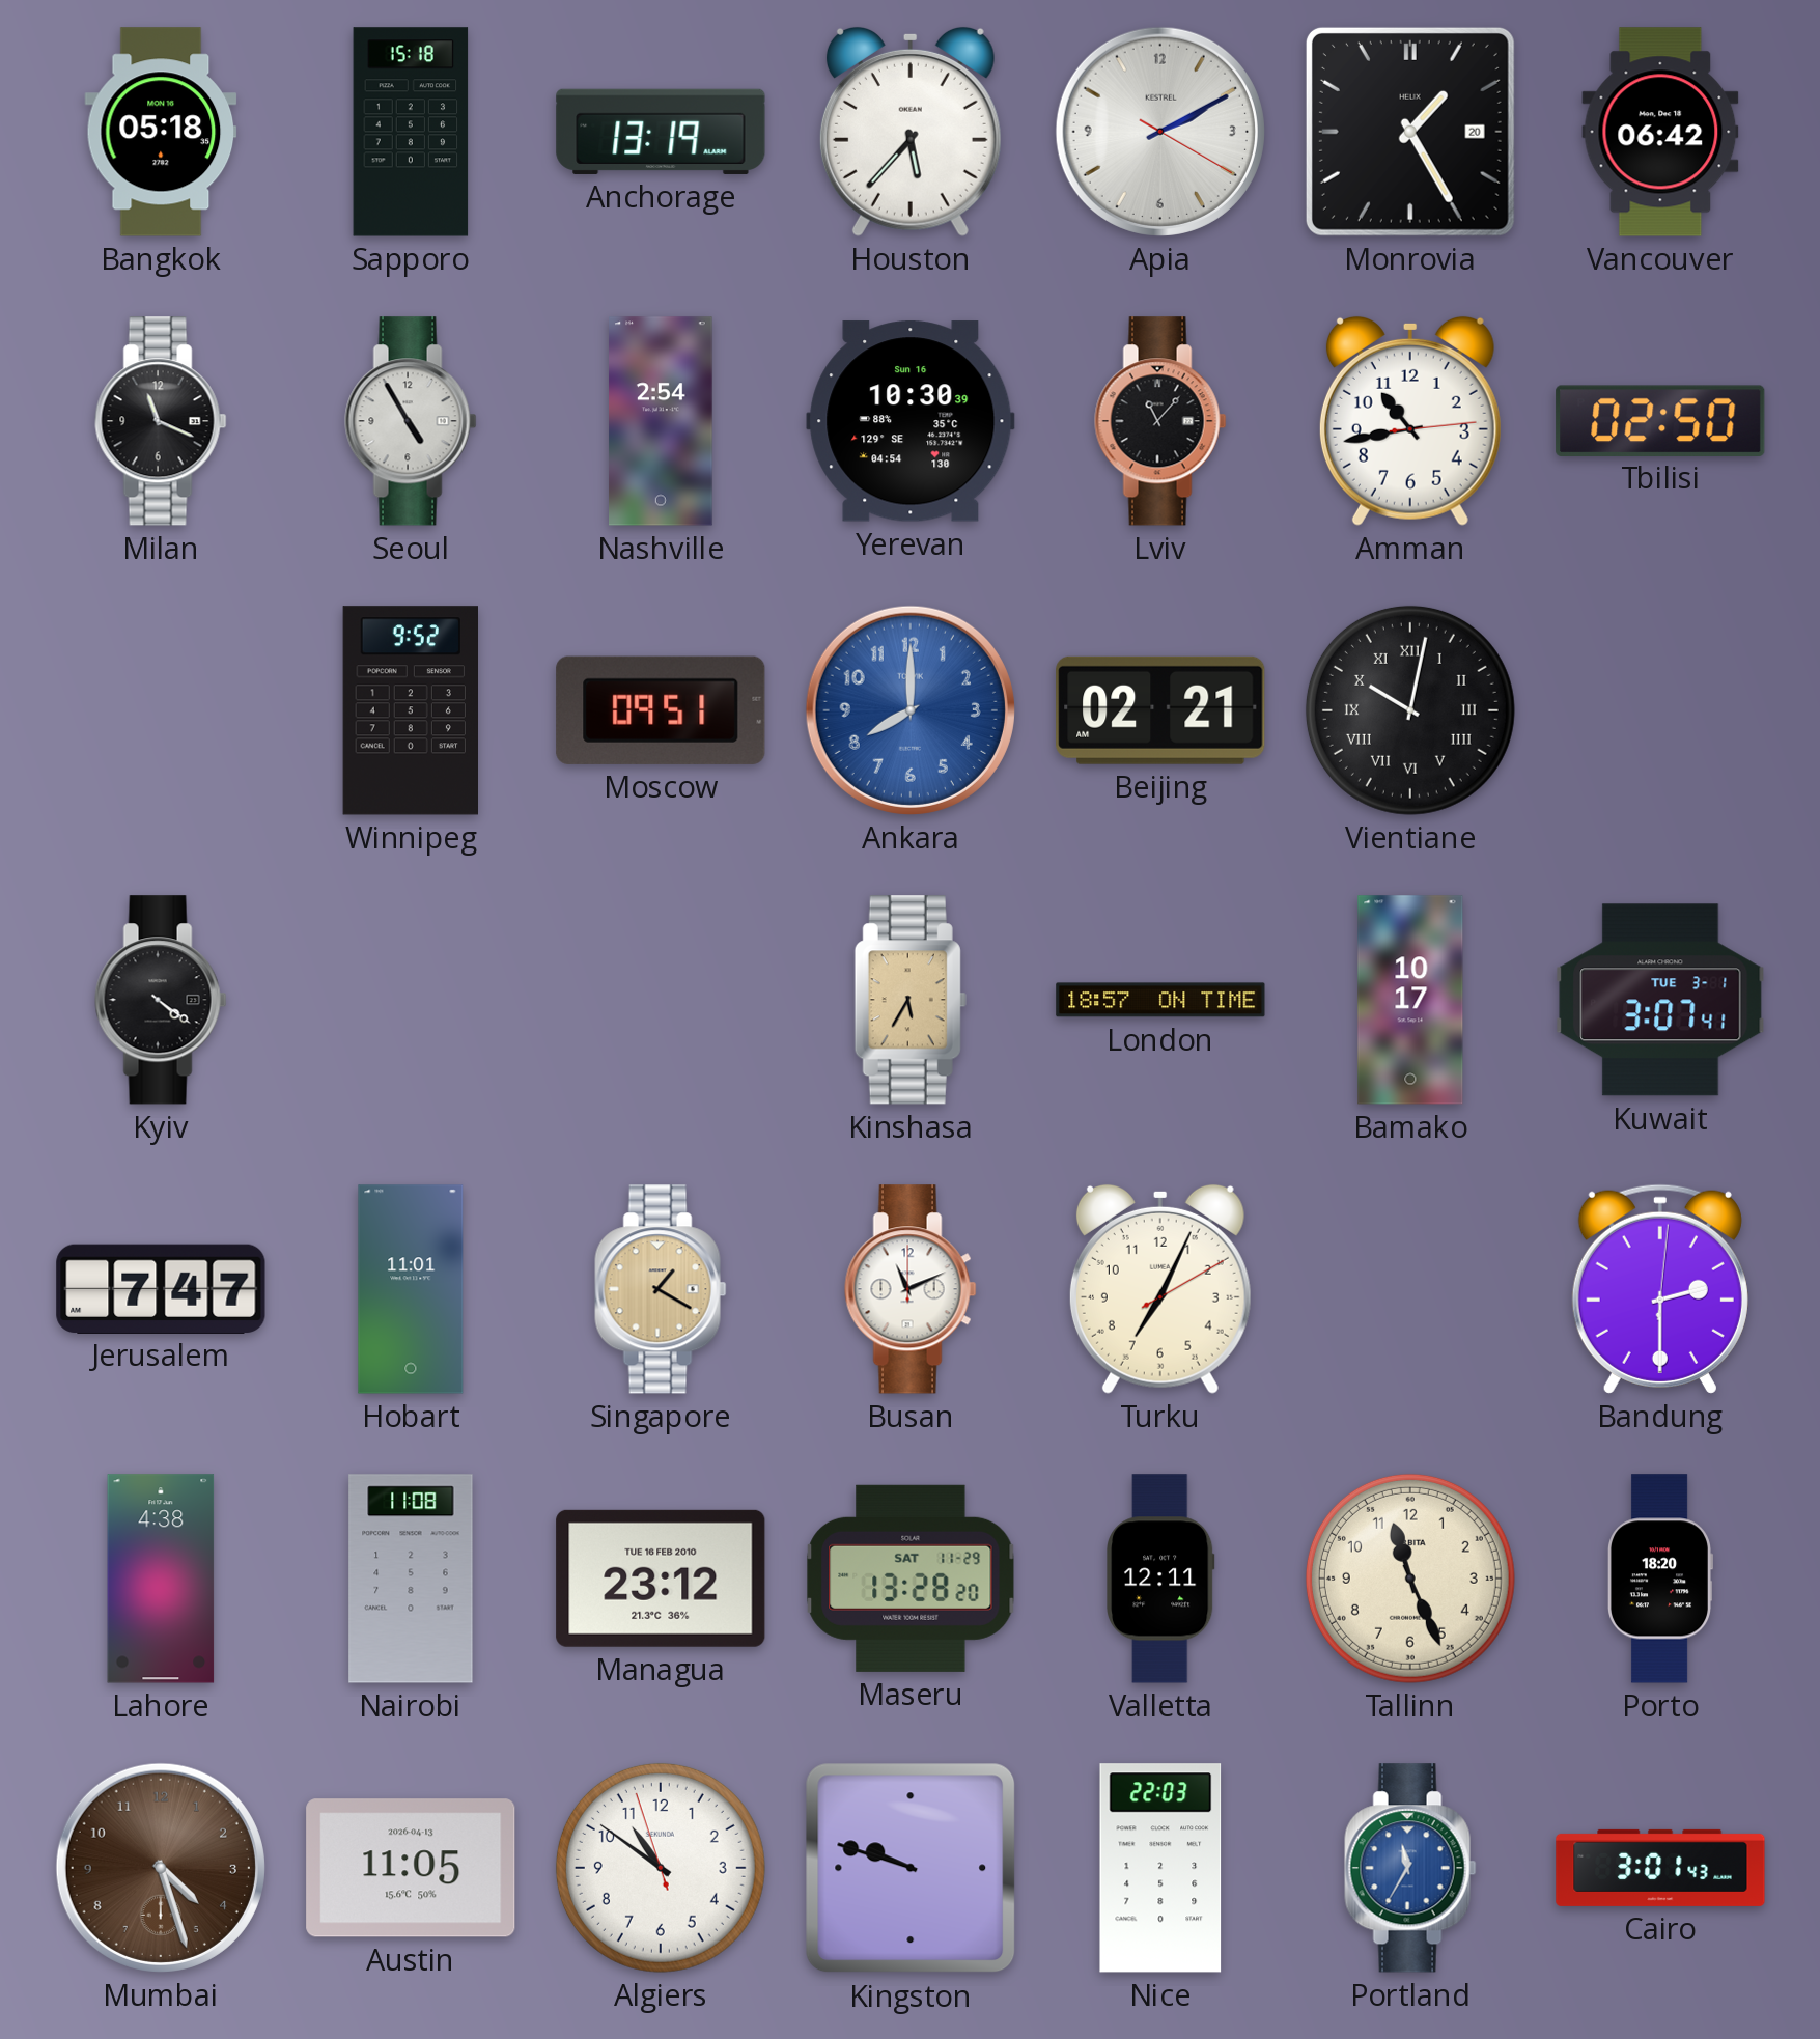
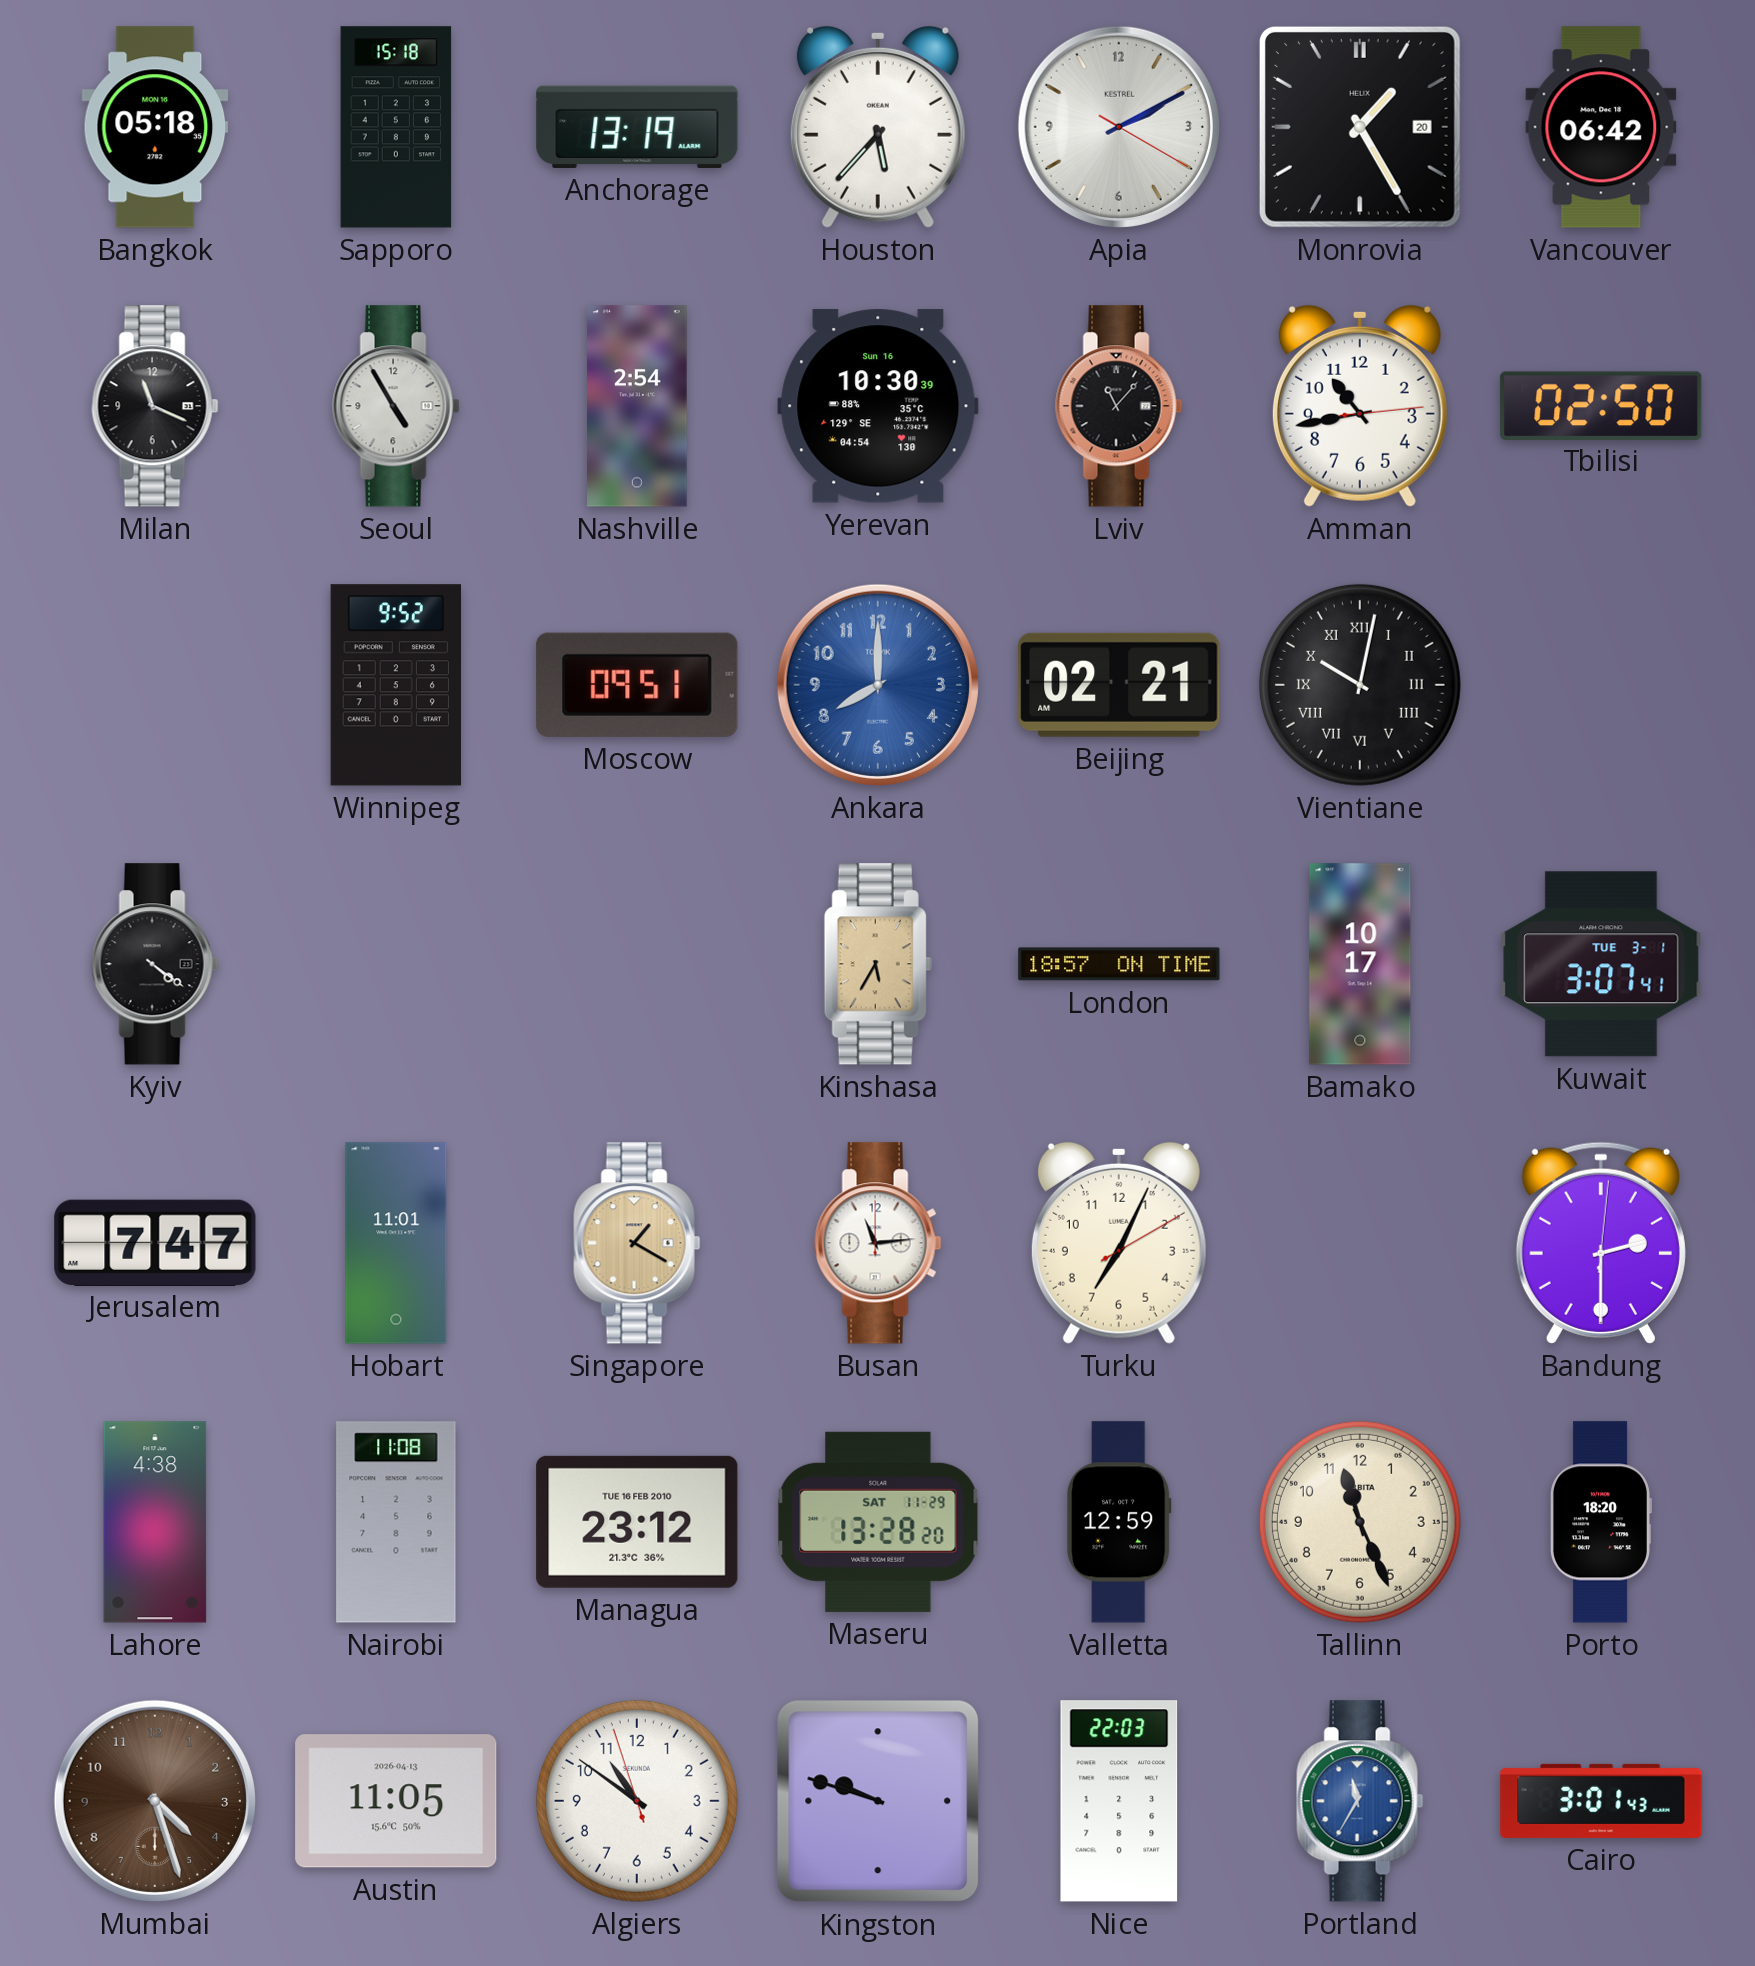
Busan: 11:11 -> 11:14 (878, 1243)
Valletta: 12:11 -> 12:59 (1120, 1522)
